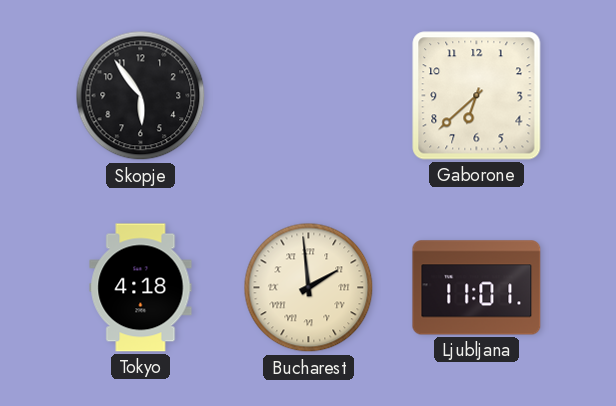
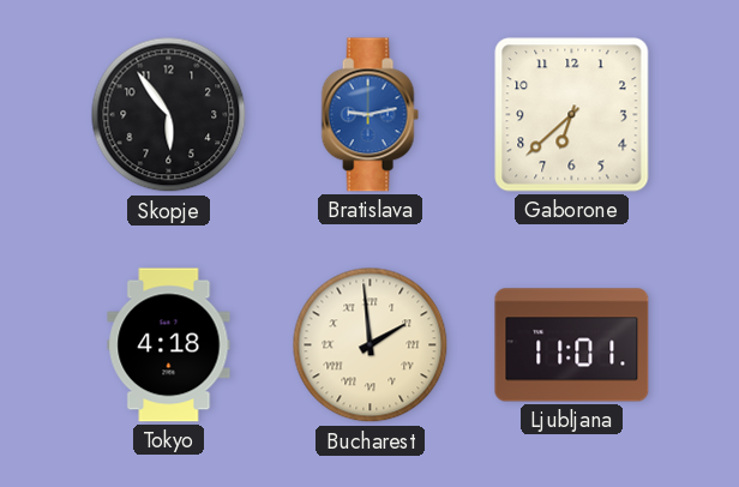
Bratislava: none -> 9:13 (369, 115)
